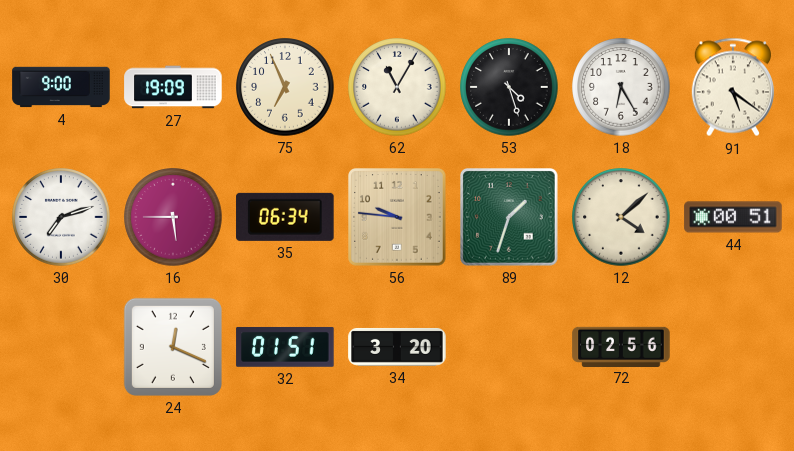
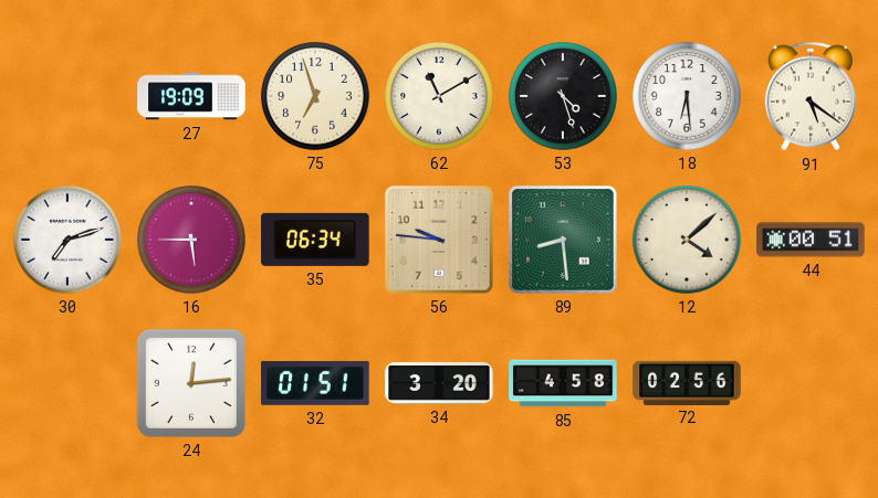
4: 9:00 -> none (61, 87)
75: 6:56 -> 6:57 (315, 96)
62: 11:05 -> 11:10 (439, 96)
18: 6:25 -> 6:29 (687, 96)
89: 1:33 -> 8:29 (564, 241)
24: 12:19 -> 12:14 (191, 383)
85: none -> 4:58 (563, 383)
